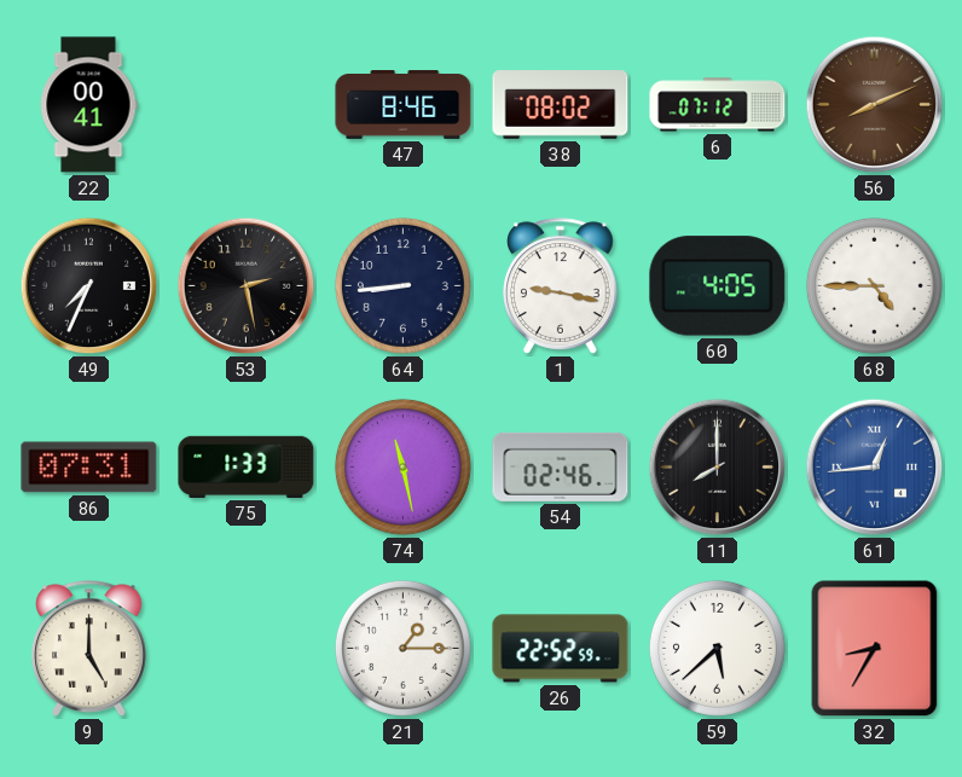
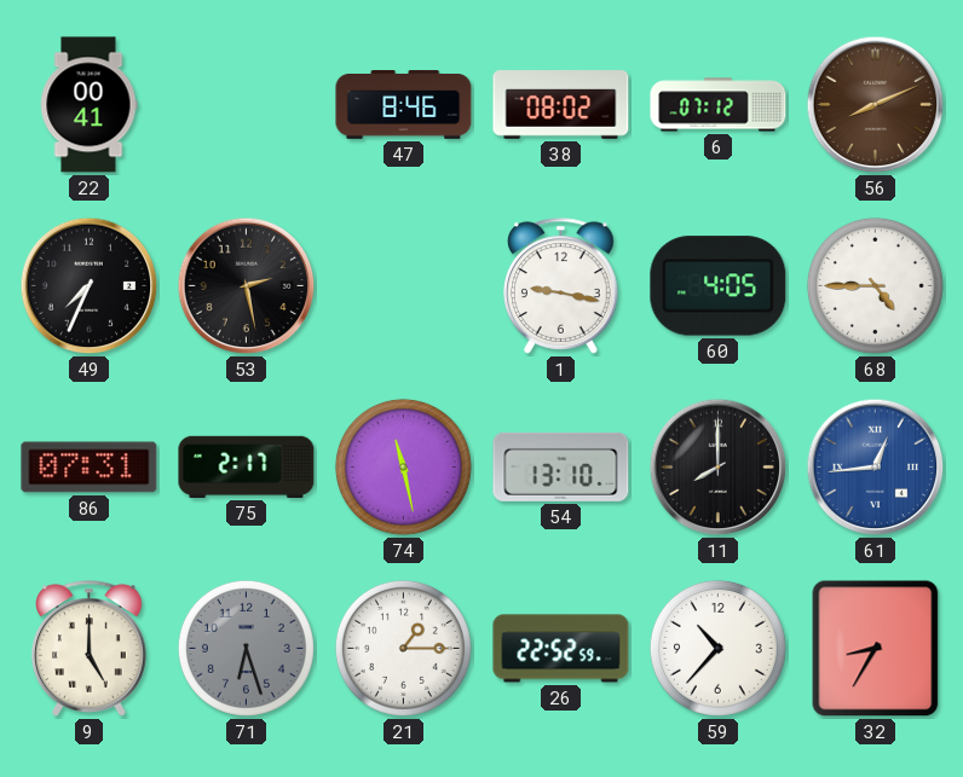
64: 8:44 -> none (402, 285)
75: 1:33 -> 2:17 (247, 466)
54: 02:46 -> 13:10 (561, 466)
71: none -> 6:27 (246, 648)
59: 5:38 -> 10:37 (717, 648)
